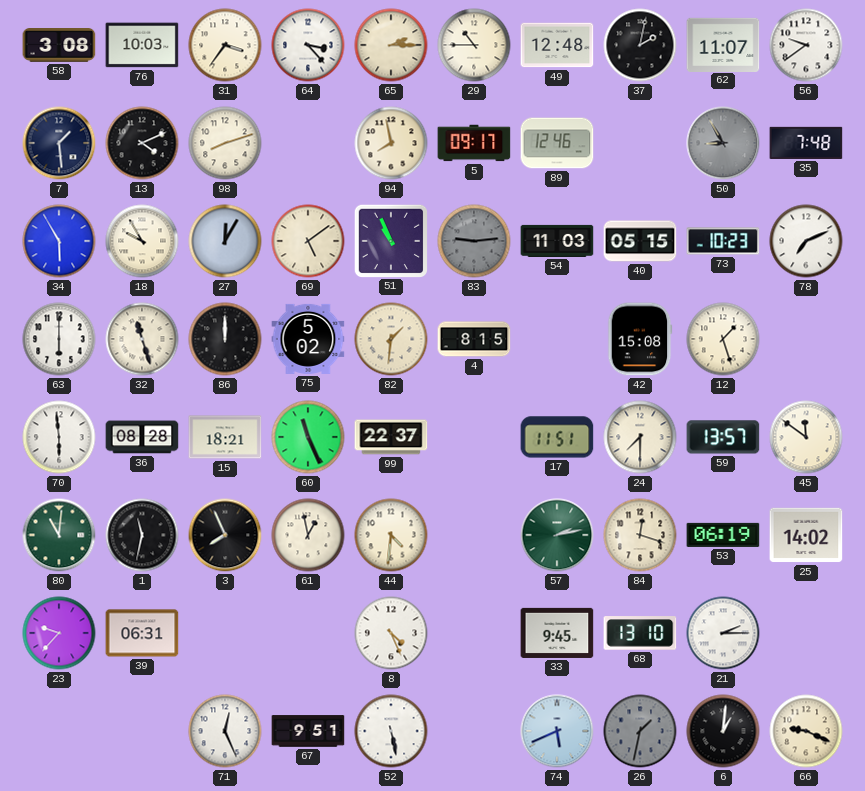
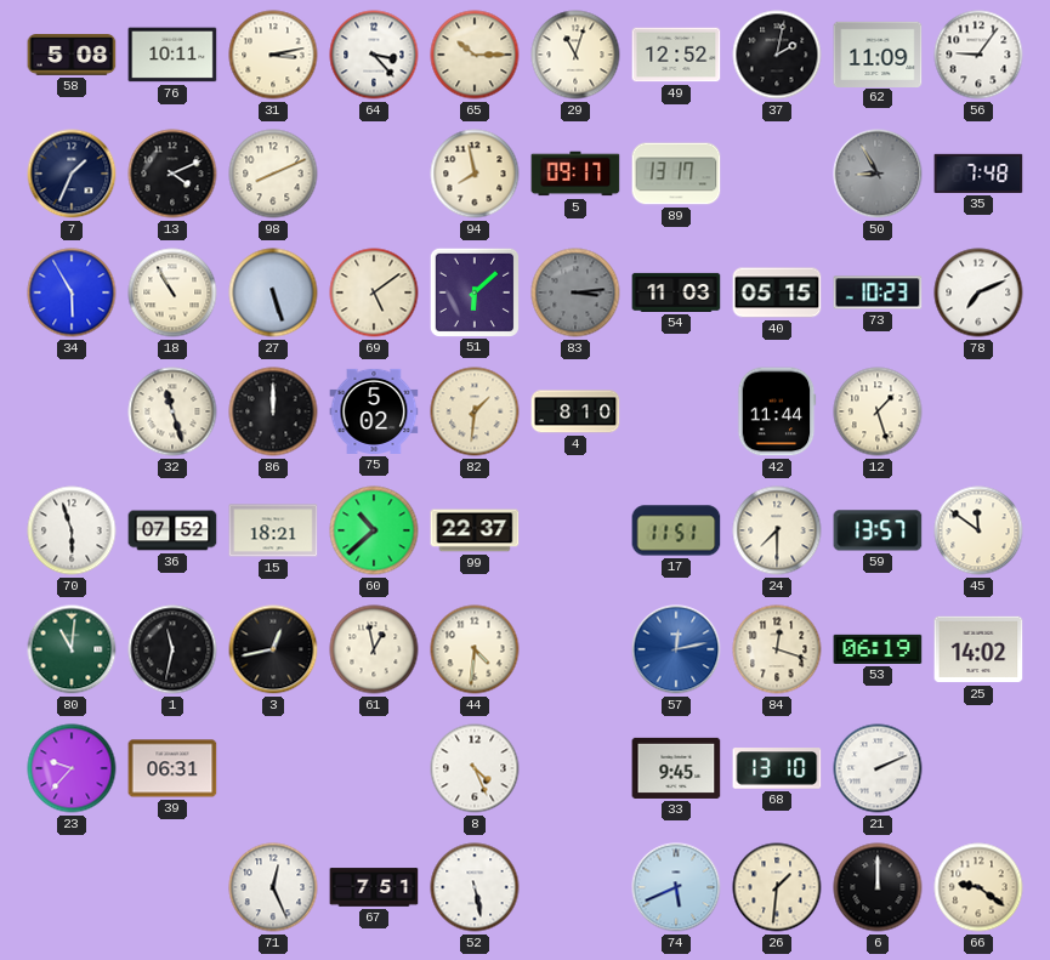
58: 3:08 -> 5:08 (72, 56)
76: 10:03 -> 10:11 (172, 55)
31: 3:36 -> 3:13 (273, 55)
65: 2:15 -> 10:15 (475, 55)
29: 10:45 -> 11:03 (575, 55)
49: 12:48 -> 12:52 (676, 55)
62: 11:07 -> 11:09 (878, 53)
56: 9:39 -> 9:06 (978, 55)
7: 1:29 -> 1:34 (72, 174)
98: 8:12 -> 8:11 (273, 174)
89: 12:46 -> 13:17 (676, 174)
18: 9:55 -> 10:55 (172, 292)
27: 12:05 -> 5:27 (273, 292)
51: 10:56 -> 6:08 (473, 291)
83: 9:14 -> 3:14 (575, 292)
63: 6:00 -> none (59, 339)
4: 8:15 -> 8:10 (575, 411)
42: 15:08 -> 11:44 (777, 411)
70: 5:59 -> 5:57 (72, 530)
36: 08:28 -> 07:52 (172, 530)
60: 11:26 -> 10:38 (374, 530)
3: 7:56 -> 12:43 (273, 649)
57: 2:13 -> 12:13 (676, 649)
57 dial: green -> blue (676, 649)
21: 2:15 -> 2:11 (878, 768)
67: 9:51 -> 7:51 (374, 887)
26: 1:32 -> 1:31 (777, 887)
26 dial: grey -> cream (777, 887)
6: 1:01 -> 12:00 (878, 887)
66: 9:19 -> 9:21 (978, 887)
